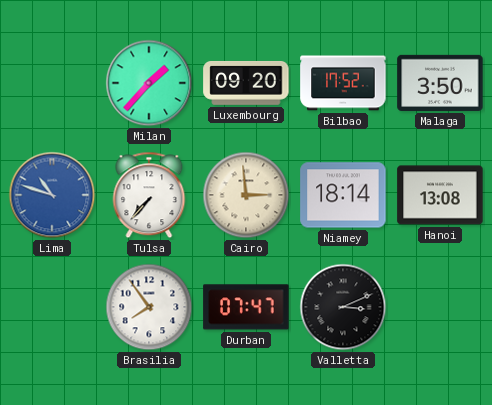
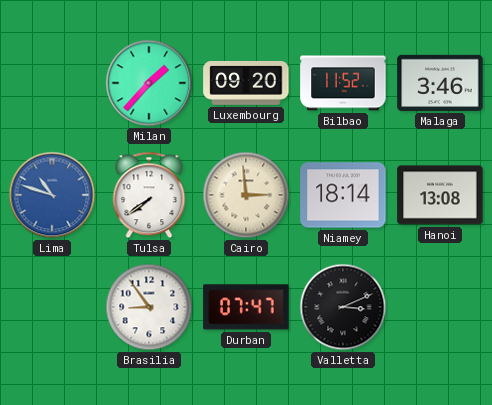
Bilbao: 17:52 -> 11:52 (343, 83)
Malaga: 3:50 -> 3:46 (440, 83)
Tulsa: 7:37 -> 7:39 (149, 195)
Brasilia: 7:54 -> 8:54 (149, 307)
